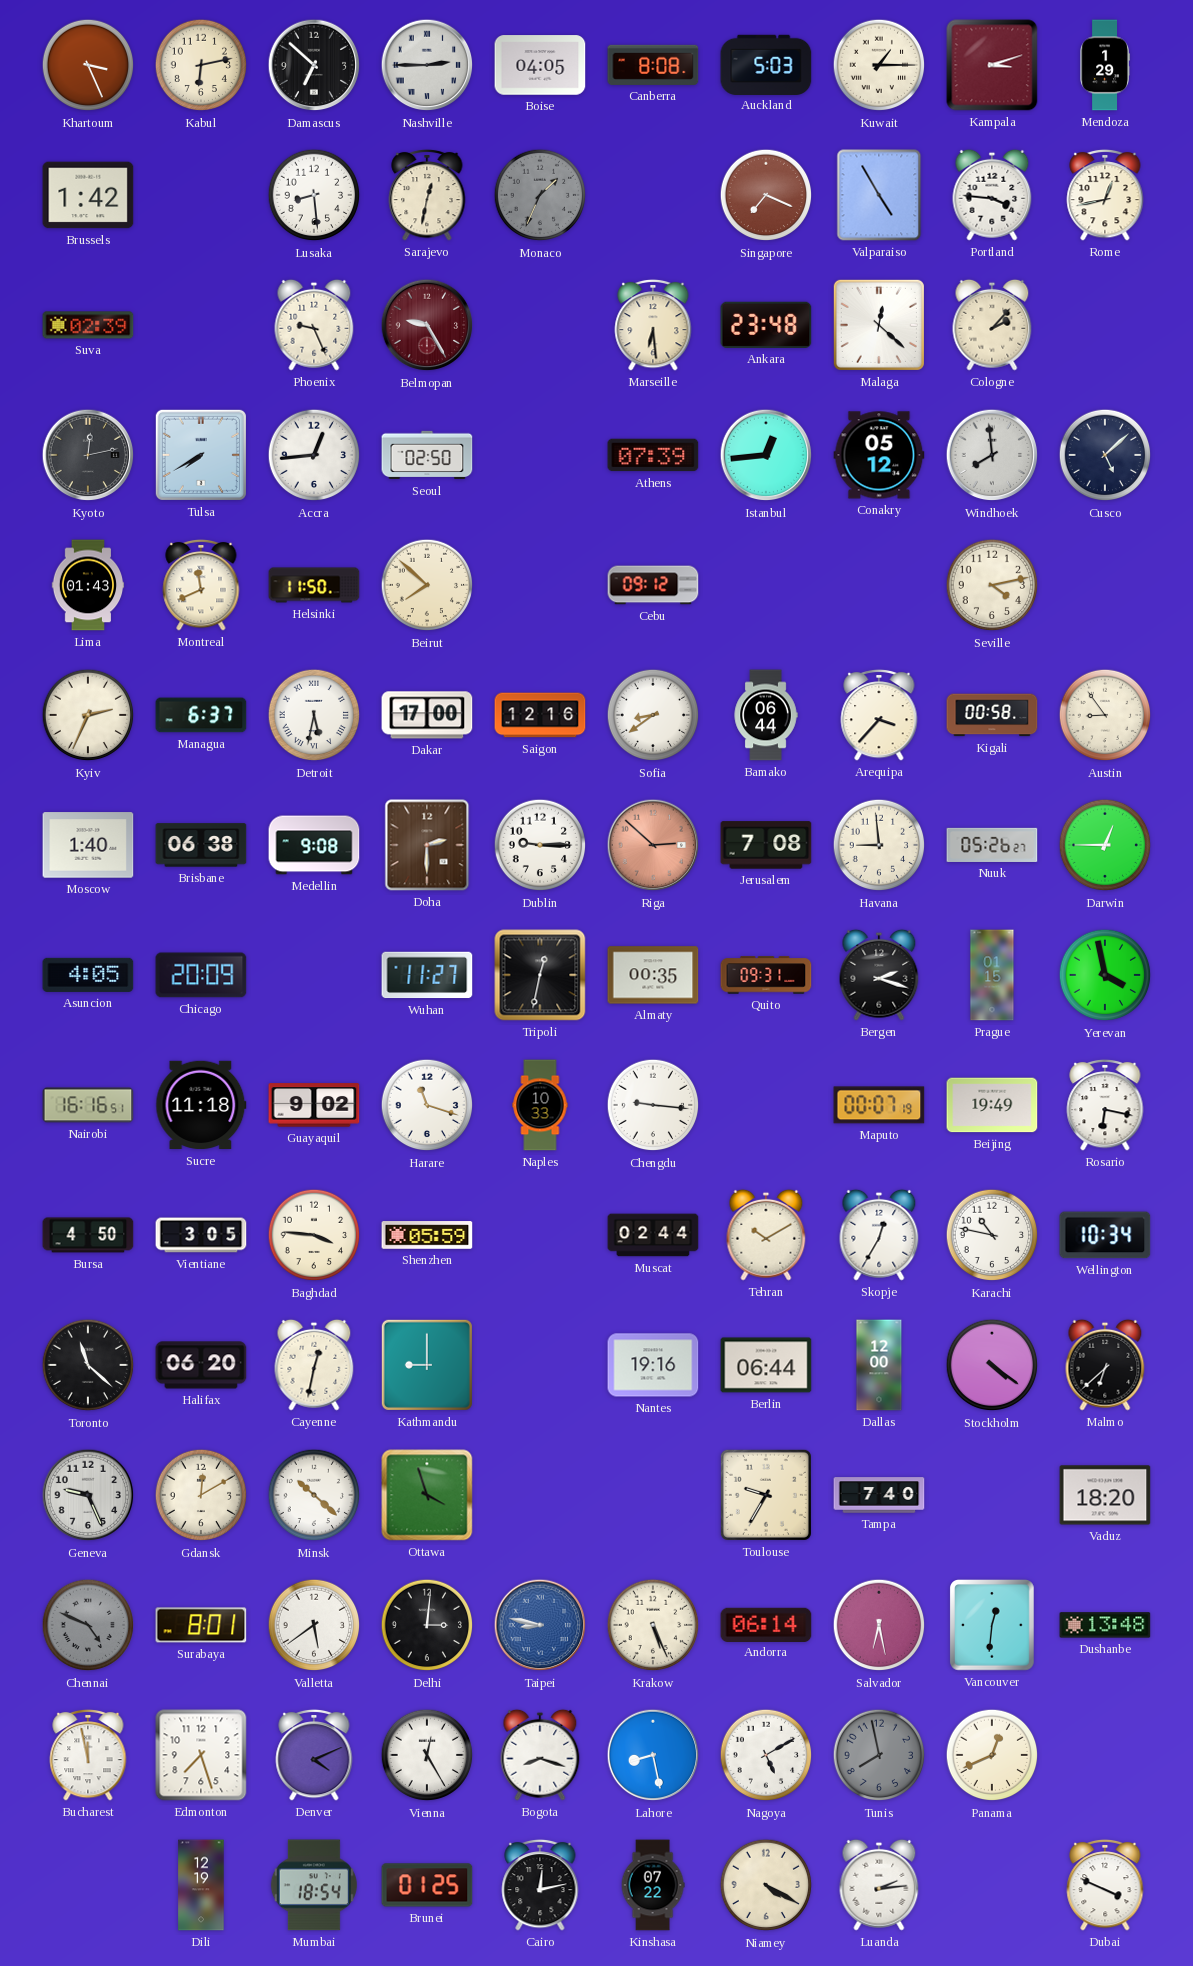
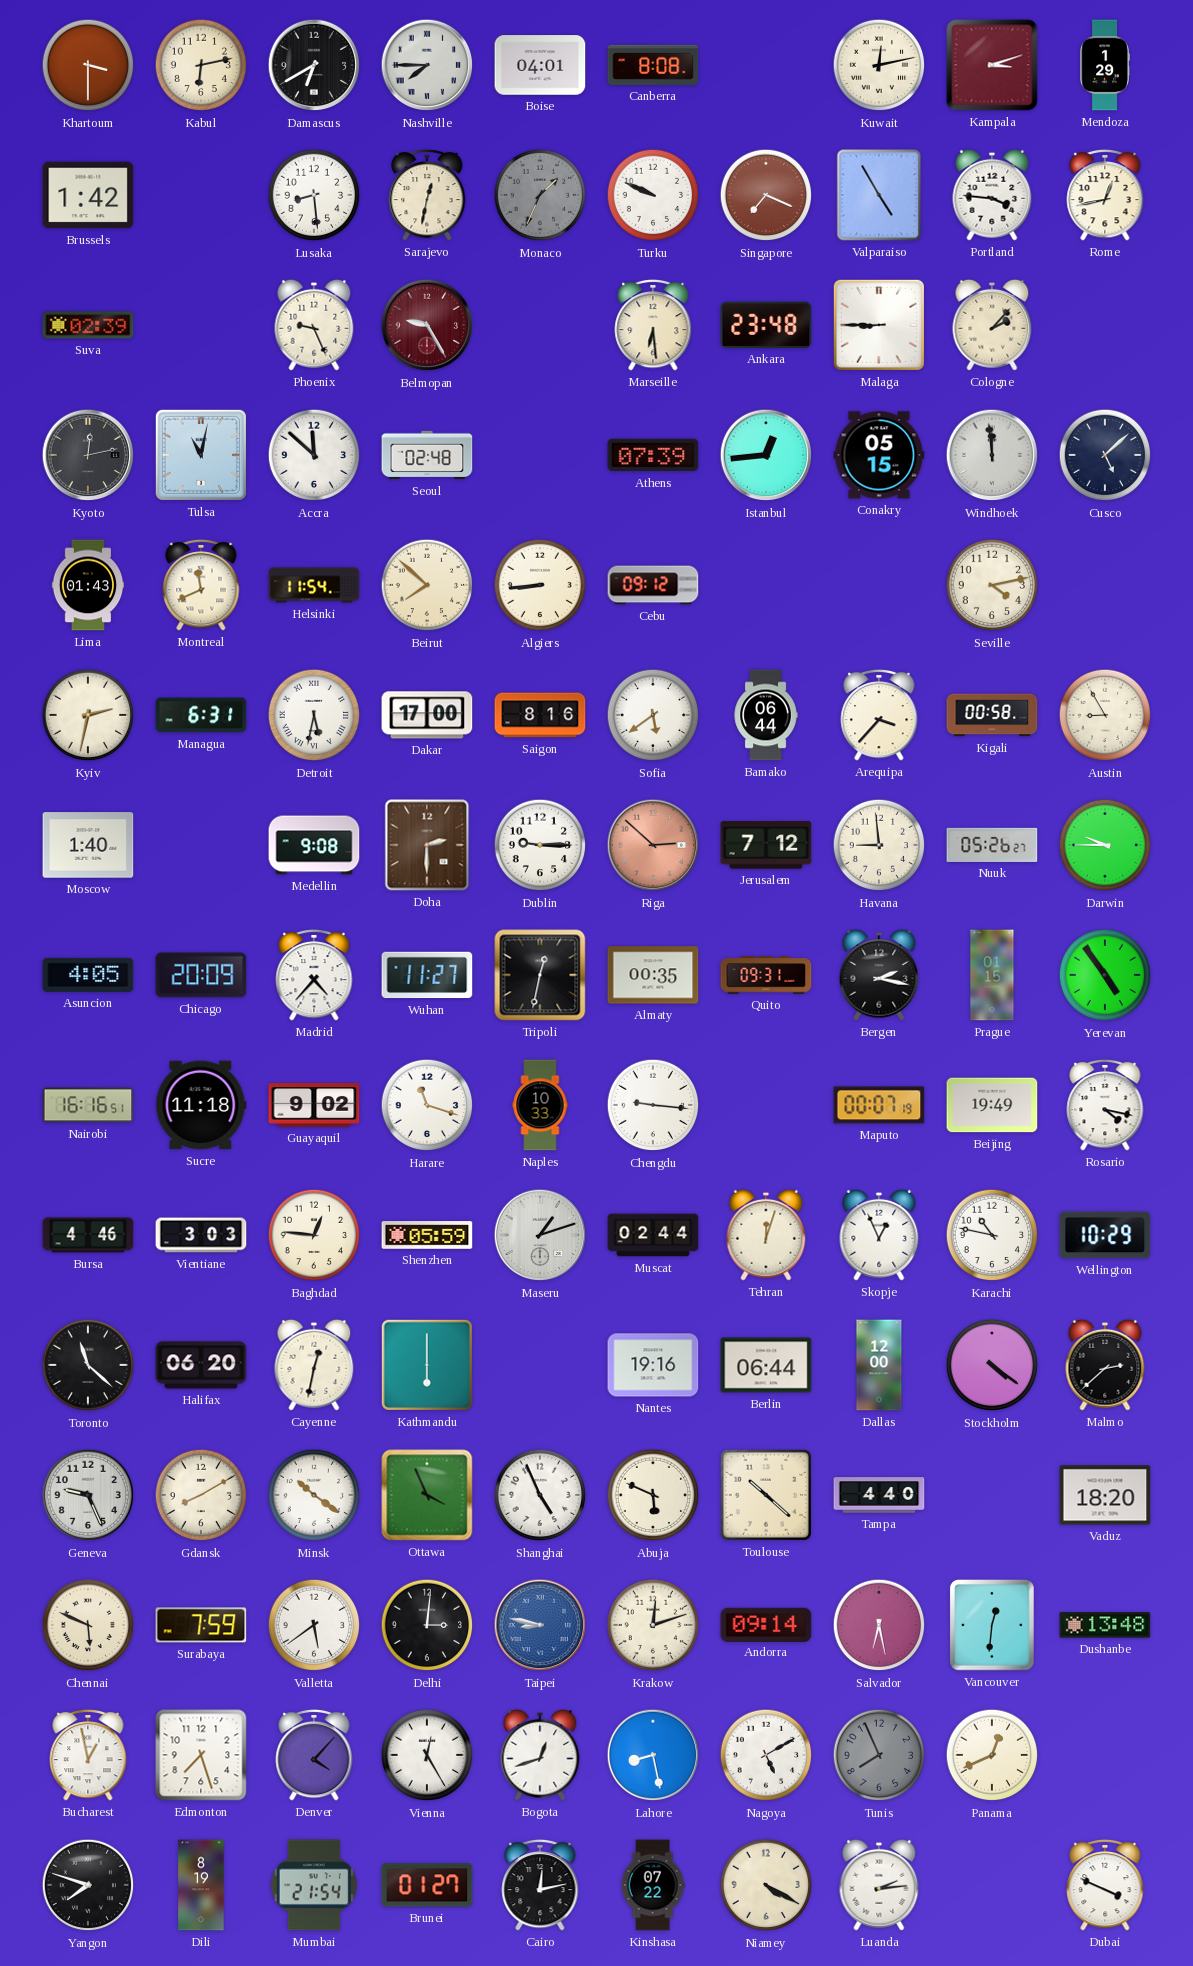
Khartoum: 3:26 -> 3:30 (88, 65)
Damascus: 6:52 -> 6:40 (314, 65)
Nashville: 2:45 -> 7:45 (427, 65)
Boise: 04:05 -> 04:01 (540, 65)
Auckland: 5:03 -> none (766, 64)
Kuwait: 1:15 -> 12:13 (879, 65)
Turku: none -> 9:49 (653, 195)
Malaga: 12:22 -> 8:45 (879, 325)
Tulsa: 7:40 -> 11:02 (201, 455)
Accra: 12:44 -> 11:52 (314, 455)
Seoul: 02:50 -> 02:48 (427, 455)
Conakry: 05:12 -> 05:15 (879, 455)
Windhoek: 7:59 -> 11:59 (992, 455)
Helsinki: 11:50 -> 11:54 (314, 585)
Algiers: none -> 8:44 (540, 585)
Kyiv: 2:34 -> 2:32 (88, 715)
Managua: 6:37 -> 6:31 (201, 715)
Saigon: 12:16 -> 8:16 (540, 715)
Sofia: 8:39 -> 5:39 (653, 715)
Austin: 8:54 -> 8:55 (1105, 715)
Brisbane: 06:38 -> none (201, 845)
Jerusalem: 7:08 -> 7:12 (766, 845)
Darwin: 12:45 -> 9:45 (1105, 845)
Madrid: none -> 4:37 (314, 975)
Bergen: 2:18 -> 2:17 (879, 975)
Yerevan: 3:58 -> 4:54 (1105, 975)
Rosario: 6:17 -> 4:17 (1105, 1105)
Bursa: 4:50 -> 4:46 (88, 1235)
Vientiane: 3:05 -> 3:03 (201, 1235)
Baghdad: 3:46 -> 12:46 (314, 1235)
Maseru: none -> 1:12 (540, 1235)
Tehran: 10:10 -> 12:03 (766, 1235)
Skopje: 12:35 -> 12:56 (879, 1235)
Wellington: 10:34 -> 10:29 (1105, 1235)
Kathmandu: 9:00 -> 6:00 (427, 1365)
Malmo: 6:38 -> 2:38 (1105, 1365)
Gdansk: 12:10 -> 8:10 (201, 1495)
Minsk: 10:22 -> 10:21 (314, 1495)
Ottawa: 3:57 -> 3:56 (427, 1495)
Shanghai: none -> 4:56 (540, 1495)
Abuja: none -> 5:49 (653, 1495)
Toulouse: 9:35 -> 10:22 (766, 1495)
Tampa: 7:40 -> 4:40 (879, 1495)
Chennai: 4:49 -> 5:49 (88, 1625)
Chennai dial: grey -> cream (88, 1625)
Surabaya: 8:01 -> 7:59 (201, 1625)
Krakow: 5:26 -> 12:12 (653, 1625)
Andorra: 06:14 -> 09:14 (766, 1624)
Bucharest: 11:58 -> 12:58 (88, 1755)
Denver: 4:11 -> 4:07 (314, 1755)
Bogota: 8:18 -> 12:42 (540, 1755)
Tunis: 7:58 -> 7:56 (879, 1755)
Yangon: none -> 7:48 (88, 1885)
Dili: 12:19 -> 8:19 (201, 1885)
Mumbai: 18:54 -> 21:54 (314, 1885)
Brunei: 01:25 -> 01:27 (427, 1885)
